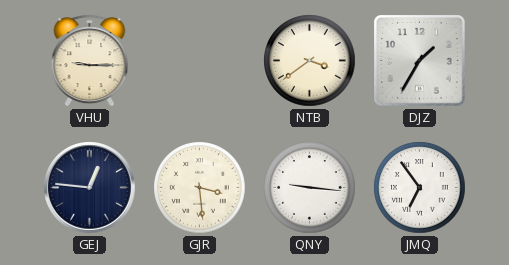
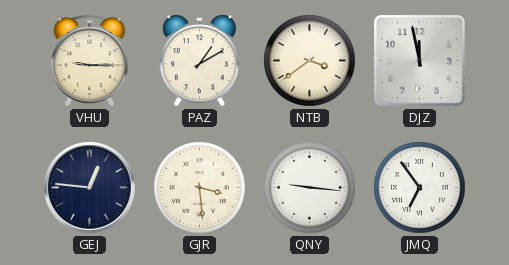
PAZ: none -> 1:10 (199, 61)
DJZ: 1:35 -> 11:58 (420, 61)
